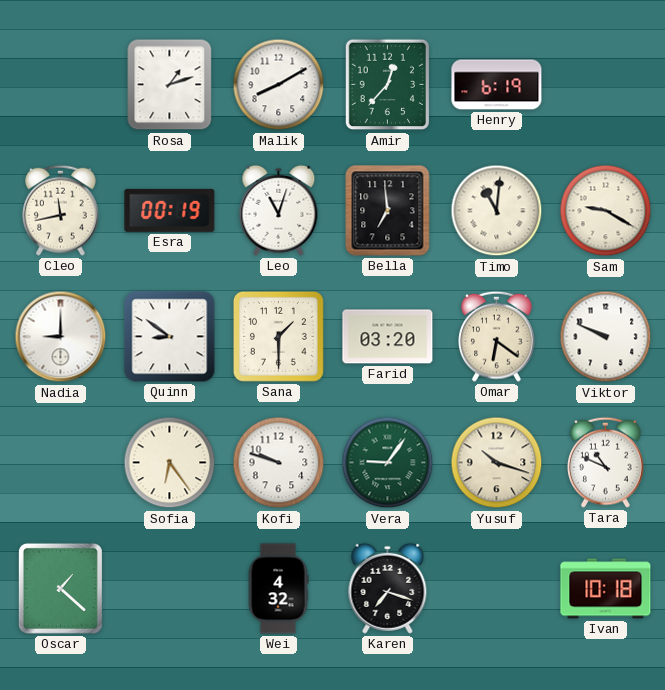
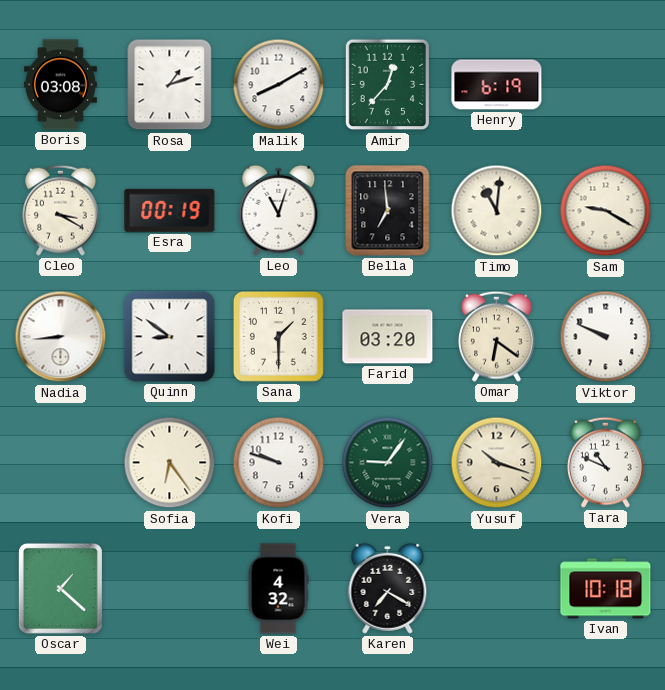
Boris: none -> 03:08 (60, 85)
Cleo: 11:43 -> 3:20 (61, 210)
Nadia: 9:00 -> 8:44 (61, 337)
Karen: 7:18 -> 7:20 (388, 588)
